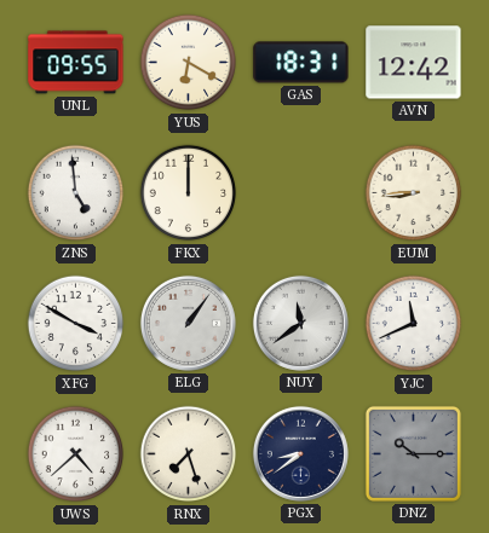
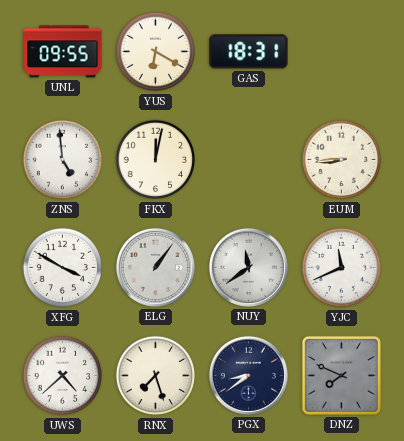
AVN: 12:42 -> none (414, 63)
FKX: 12:00 -> 12:02 (156, 160)
DNZ: 10:15 -> 7:49 (341, 375)
